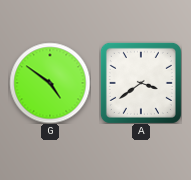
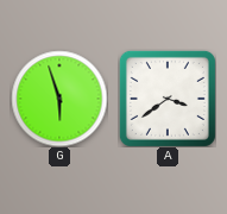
G: 4:51 -> 5:57 (59, 99)
